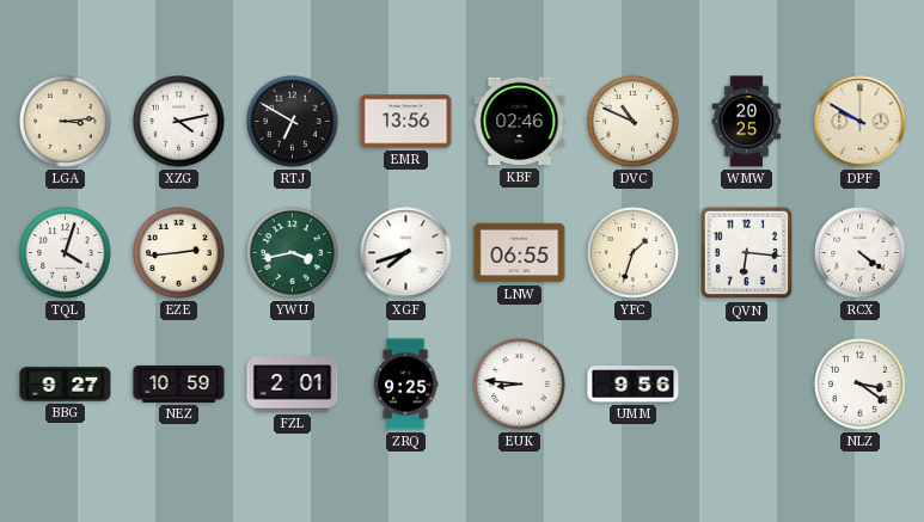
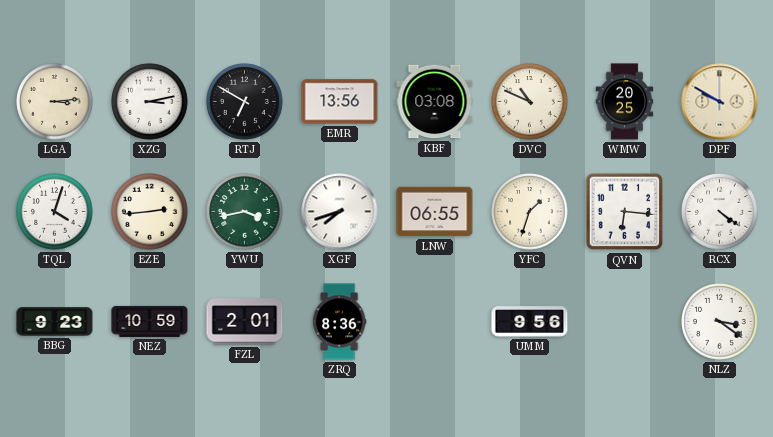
XZG: 4:13 -> 3:13 (150, 102)
KBF: 02:46 -> 03:08 (435, 102)
BBG: 9:27 -> 9:23 (55, 322)
ZRQ: 9:25 -> 8:36 (339, 322)
EUK: 8:46 -> none (520, 385)
